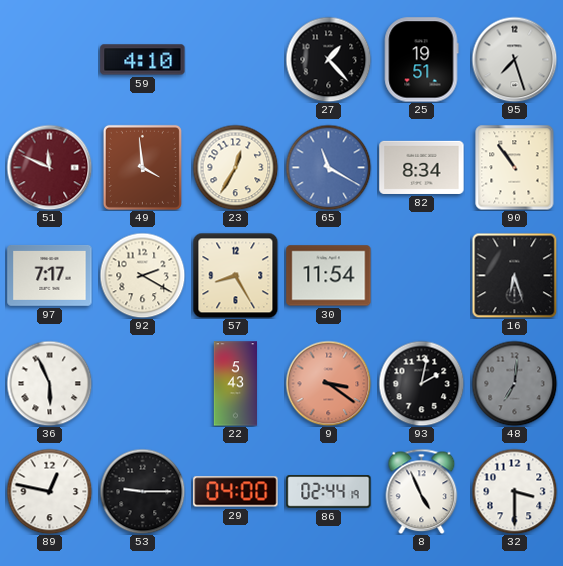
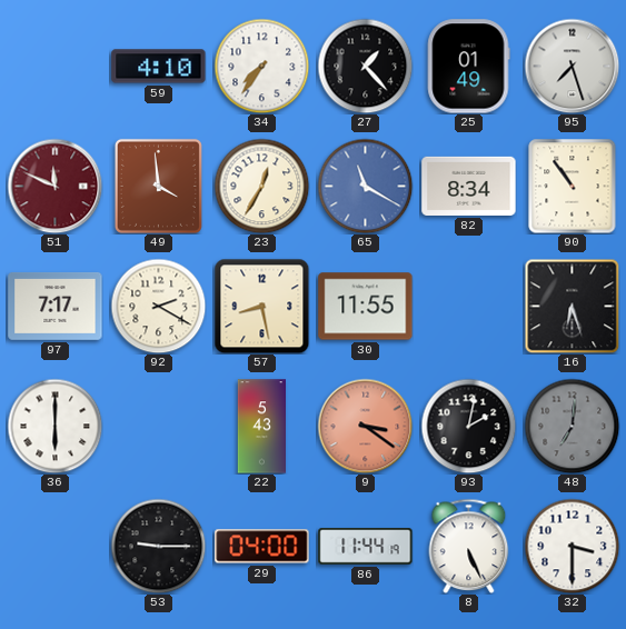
34: none -> 7:36 (261, 66)
25: 19:51 -> 01:49 (468, 67)
57: 8:25 -> 8:28 (261, 306)
30: 11:54 -> 11:55 (366, 307)
36: 5:56 -> 6:00 (54, 426)
89: 12:47 -> none (49, 491)
86: 02:44 -> 11:44 (366, 547)
8: 4:56 -> 5:26 (469, 546)
